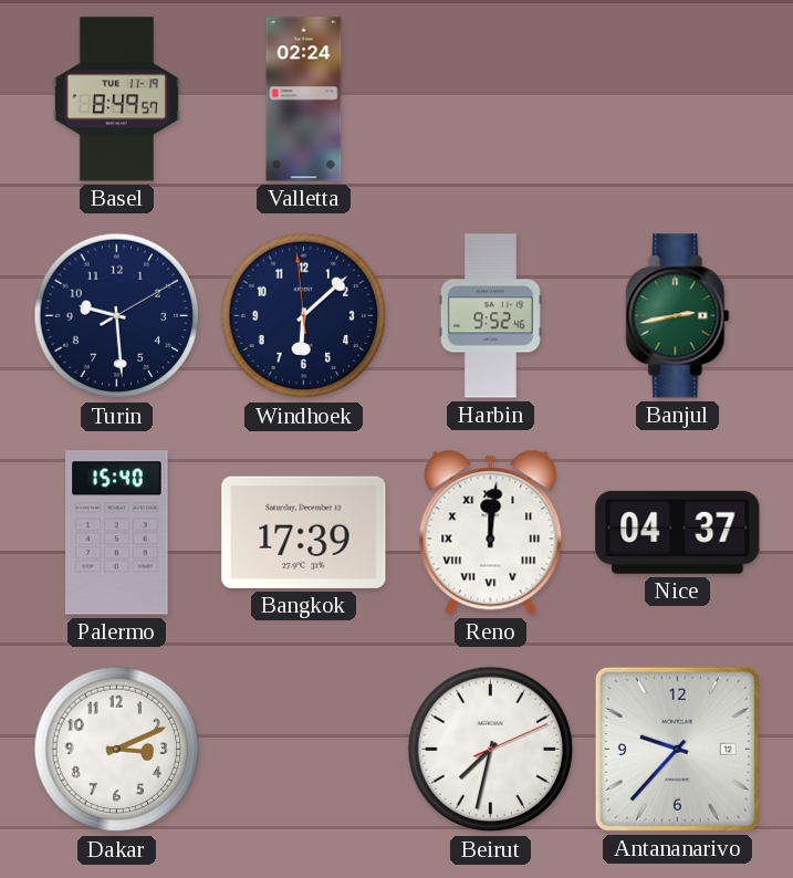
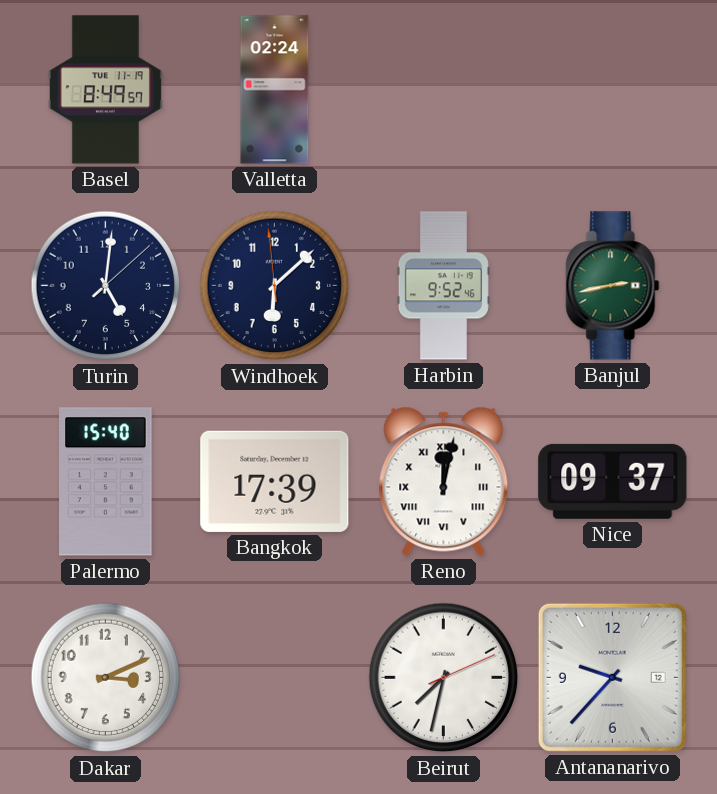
Turin: 9:29 -> 5:01 (106, 286)
Reno: 12:01 -> 12:02 (444, 481)
Nice: 04:37 -> 09:37 (613, 481)
